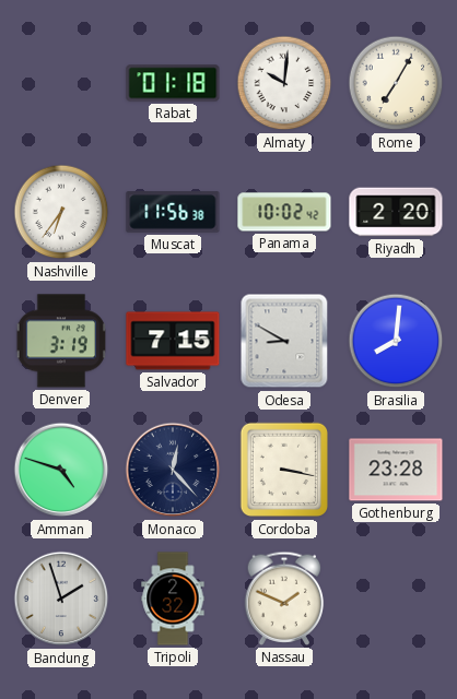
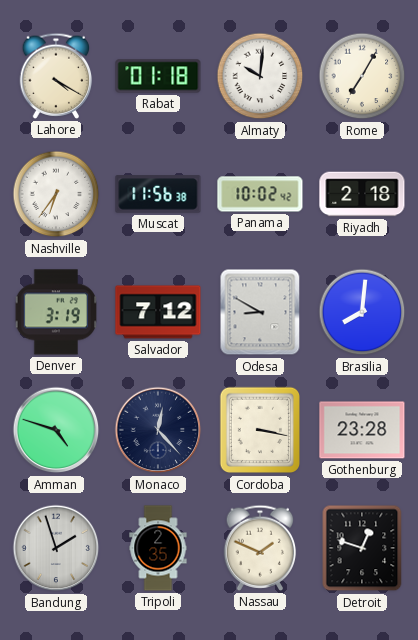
Lahore: none -> 4:20 (56, 76)
Riyadh: 2:20 -> 2:18 (362, 194)
Salvador: 7:15 -> 7:12 (158, 312)
Tripoli: 2:32 -> 2:35 (158, 548)
Detroit: none -> 12:48 (362, 548)
